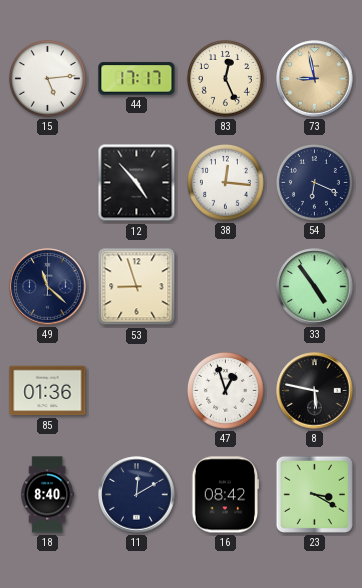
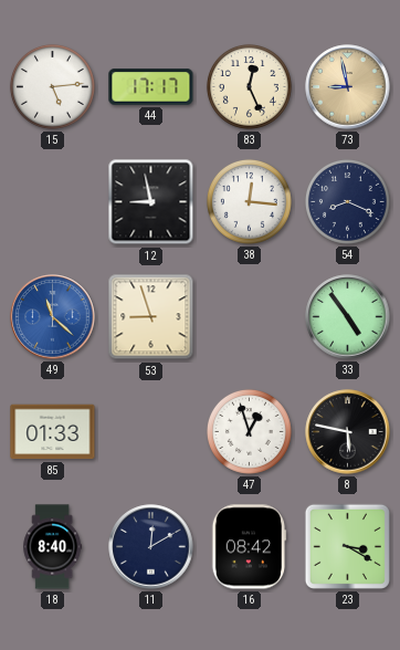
12: 4:53 -> 8:58 (151, 202)
54: 6:19 -> 8:19 (347, 201)
49 dial: navy -> blue (53, 317)
85: 01:36 -> 01:33 (53, 432)
